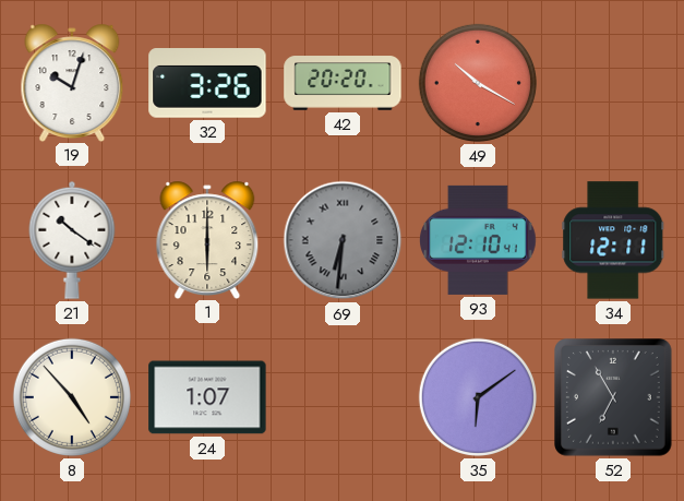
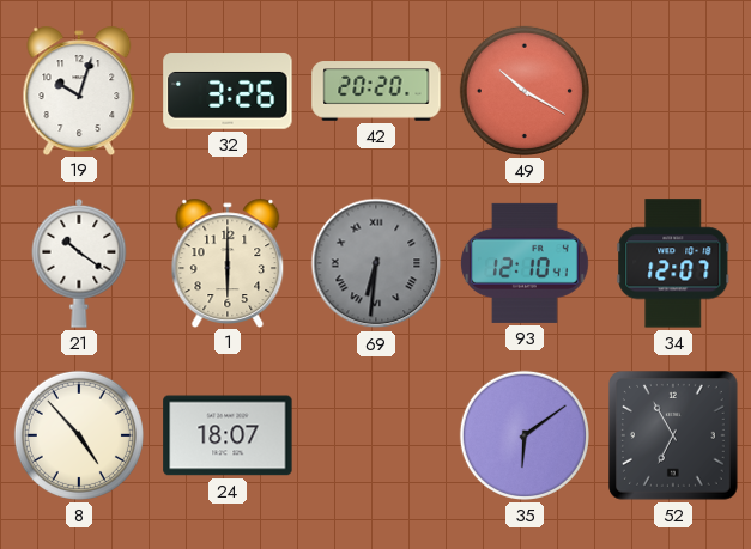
34: 12:11 -> 12:07 (673, 263)
24: 1:07 -> 18:07 (228, 435)
